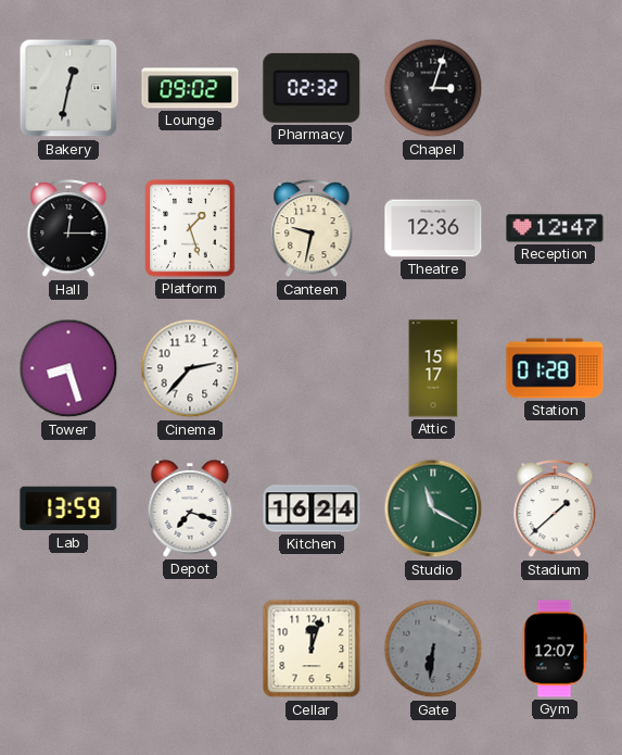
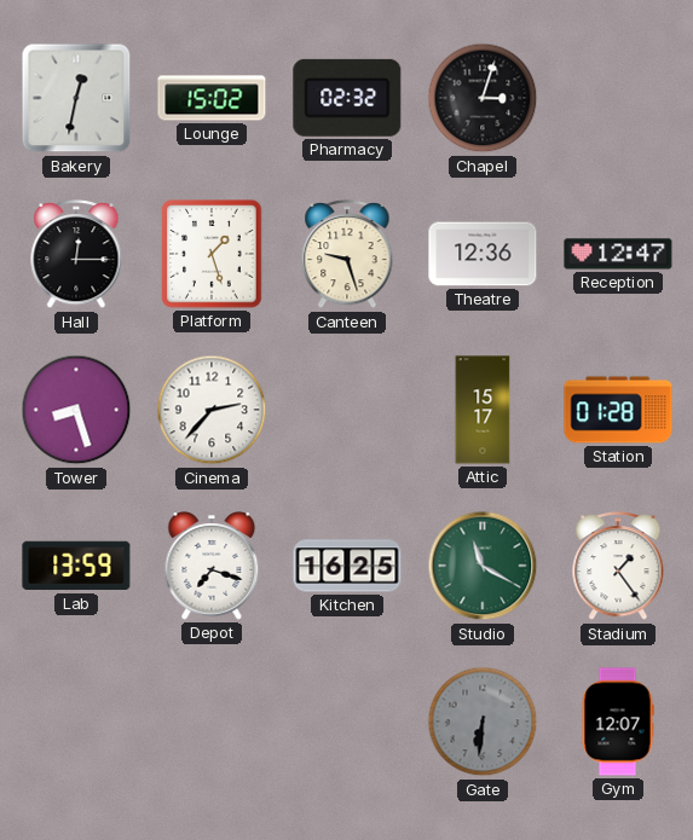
Lounge: 09:02 -> 15:02 (212, 98)
Canteen: 9:32 -> 9:27 (347, 255)
Kitchen: 16:24 -> 16:25 (347, 566)
Stadium: 1:38 -> 1:24 (618, 567)
Cellar: 12:03 -> none (312, 649)
